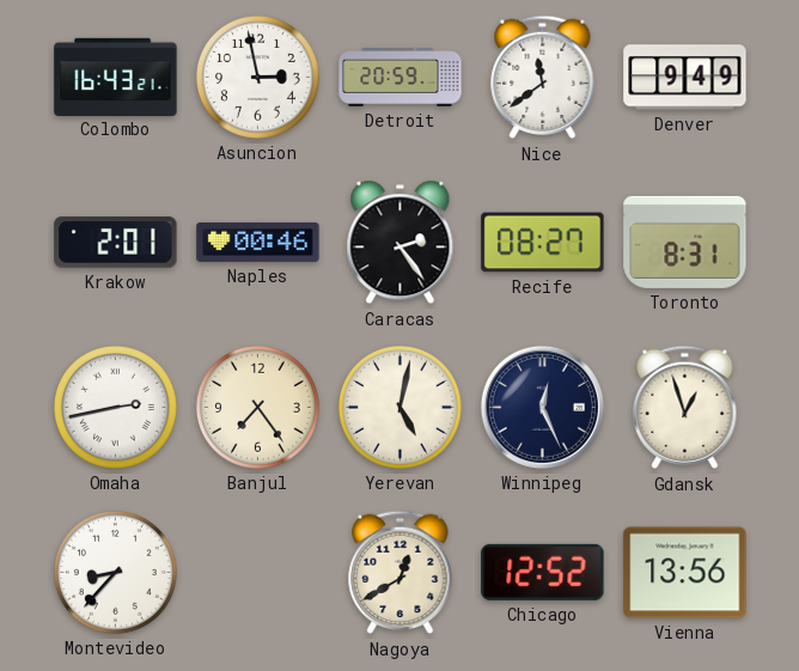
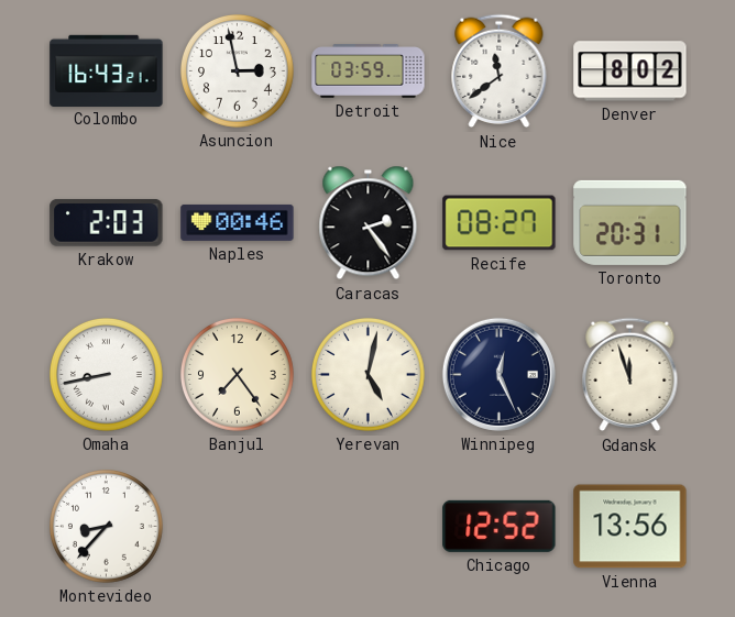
Detroit: 20:59 -> 03:59 (369, 71)
Denver: 9:49 -> 8:02 (630, 71)
Krakow: 2:01 -> 2:03 (107, 223)
Toronto: 8:31 -> 20:31 (630, 222)
Omaha: 2:43 -> 8:43 (107, 375)
Gdansk: 12:57 -> 11:57 (630, 375)
Nagoya: 12:40 -> none (401, 573)
